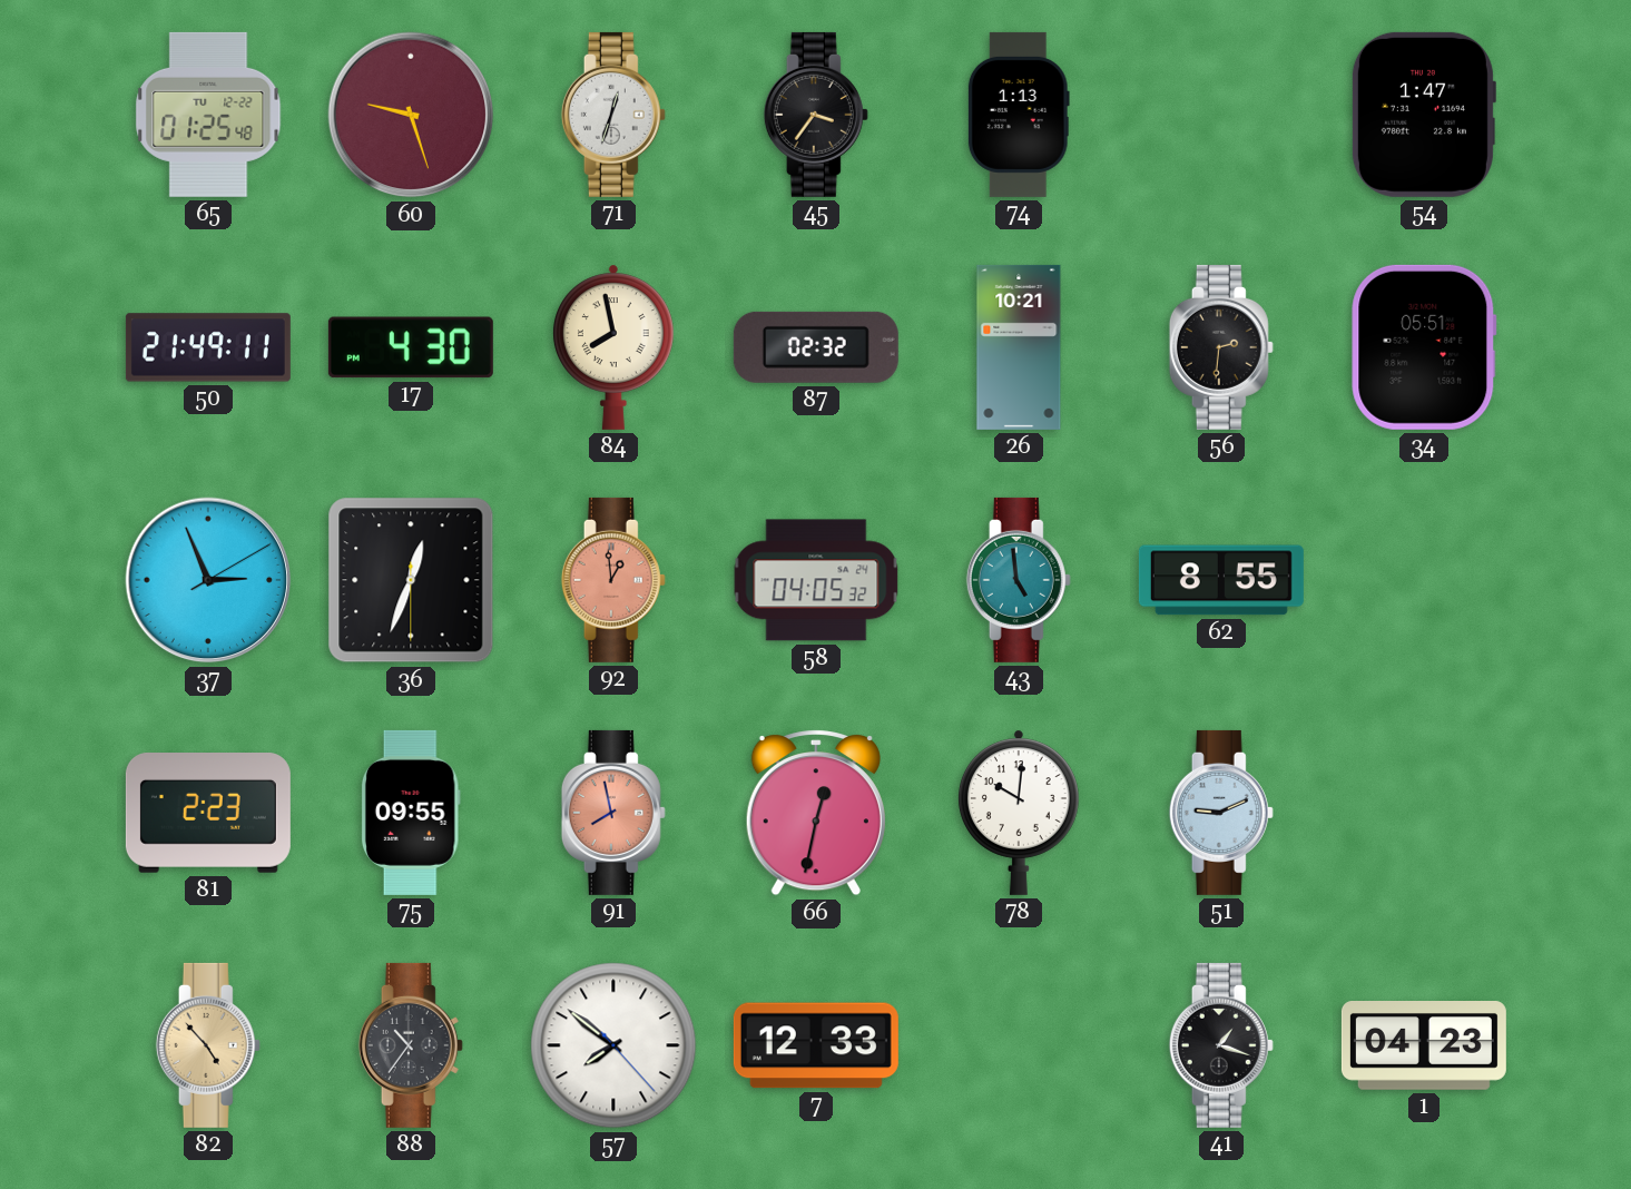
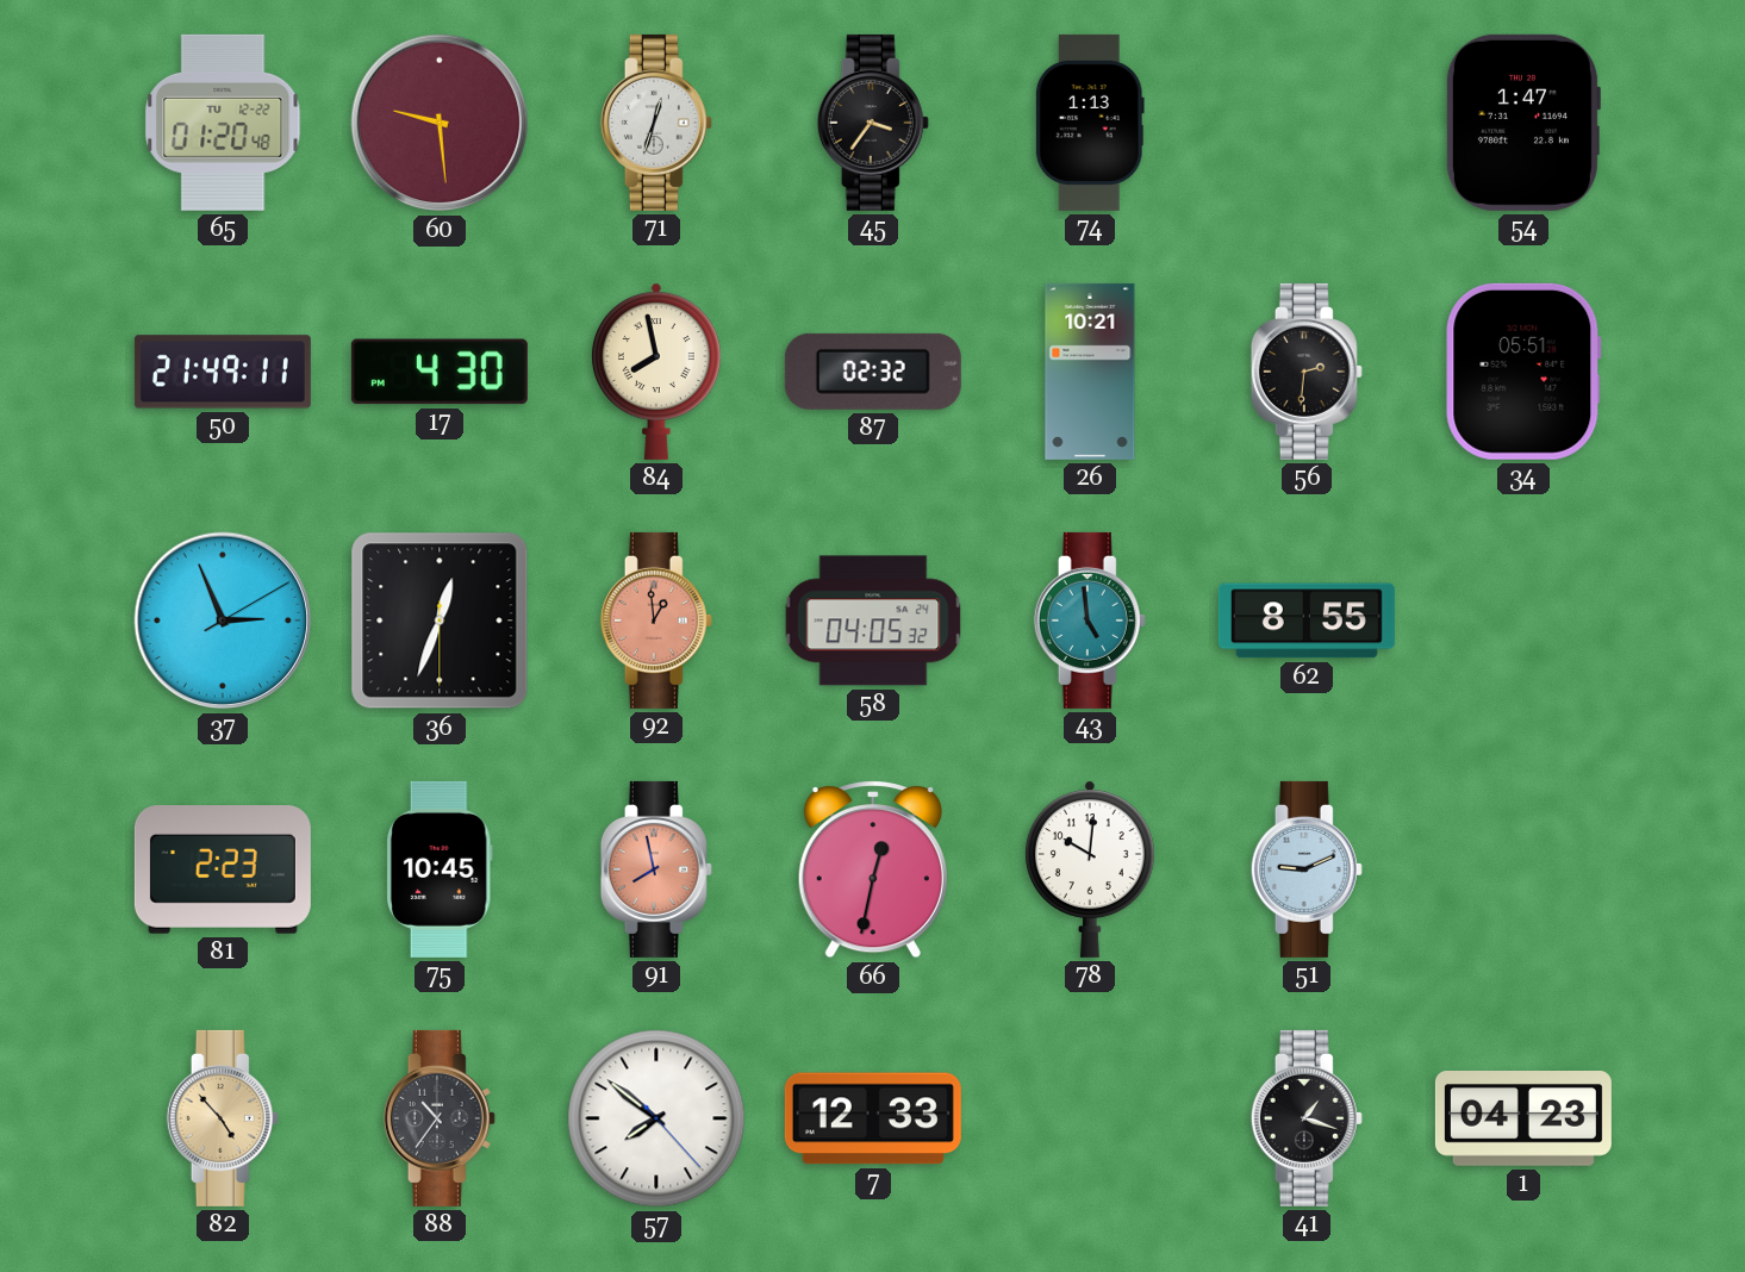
65: 01:25 -> 01:20 (223, 123)
60: 9:27 -> 9:29 (440, 123)
75: 09:55 -> 10:45 (440, 869)
